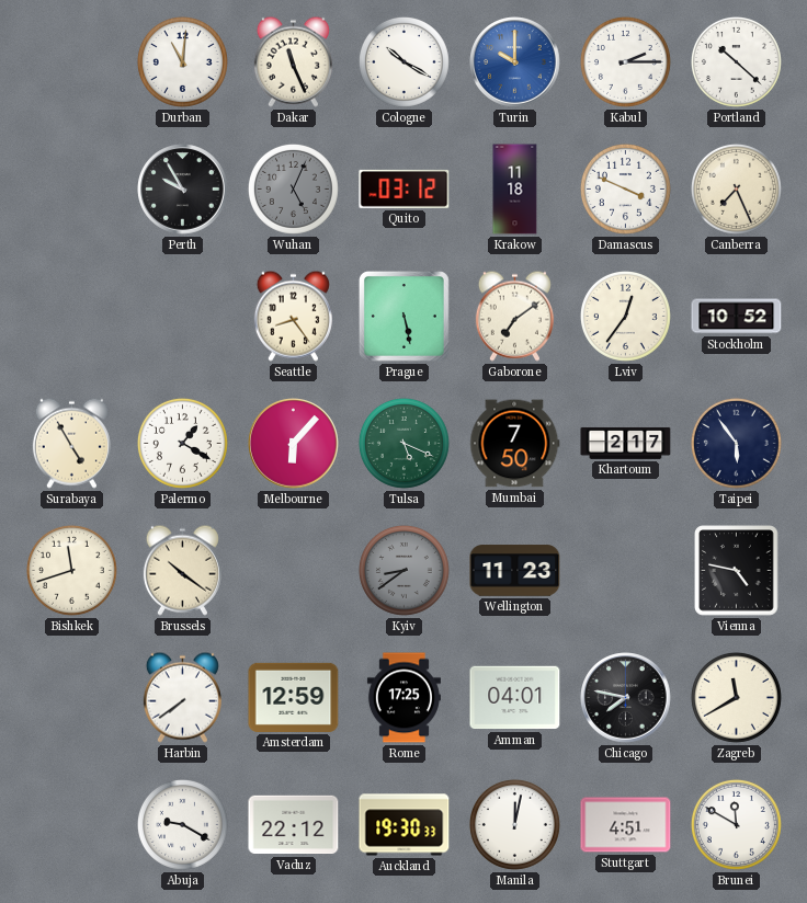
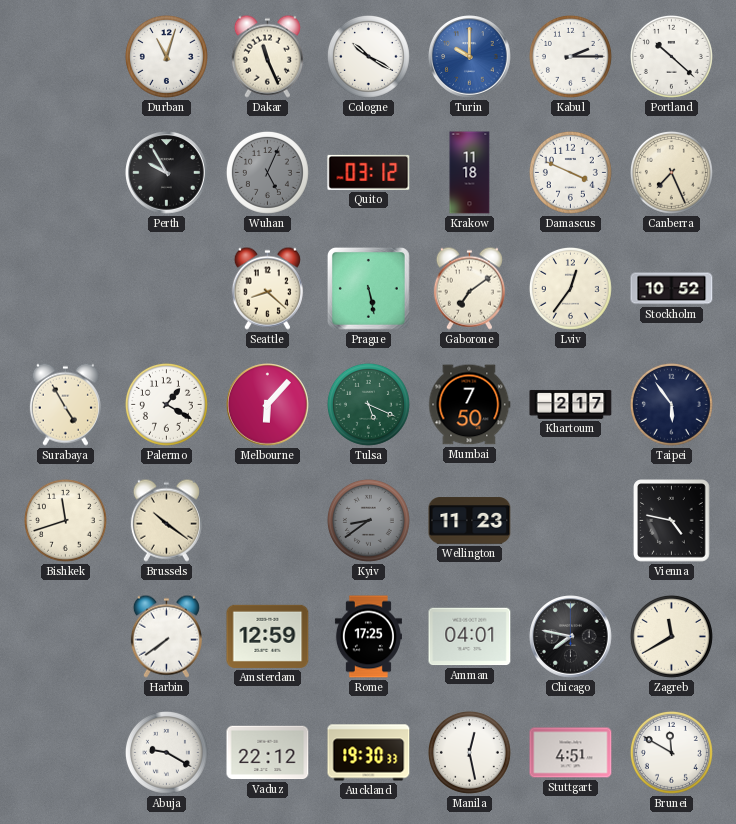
Durban: 11:01 -> 11:03 (166, 56)
Seattle: 8:24 -> 8:22 (267, 288)
Manila: 12:02 -> 12:28 (469, 752)
